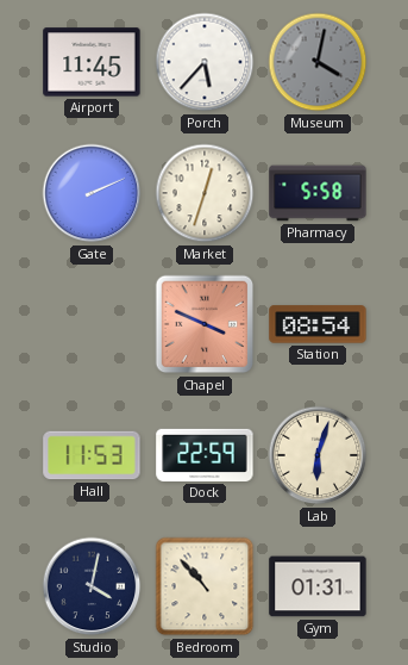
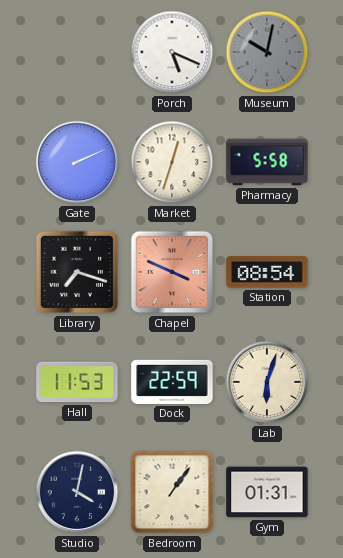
Airport: 11:45 -> none (92, 62)
Porch: 5:37 -> 5:19 (172, 52)
Museum: 4:02 -> 10:02 (267, 52)
Library: none -> 7:18 (77, 272)
Bedroom: 10:53 -> 1:06 (172, 492)
